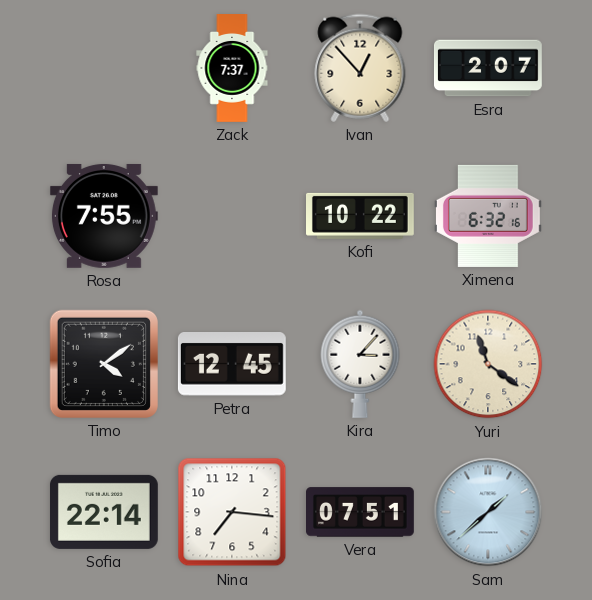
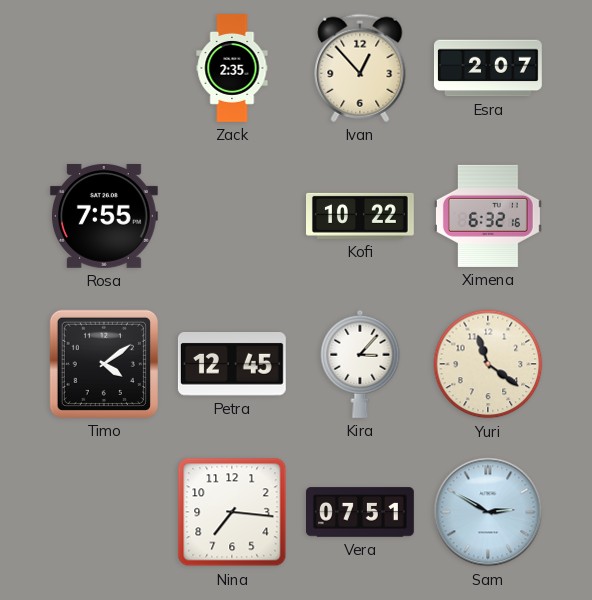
Zack: 7:37 -> 2:35 (232, 69)
Sofia: 22:14 -> none (104, 512)
Sam: 1:38 -> 2:50 (488, 512)
